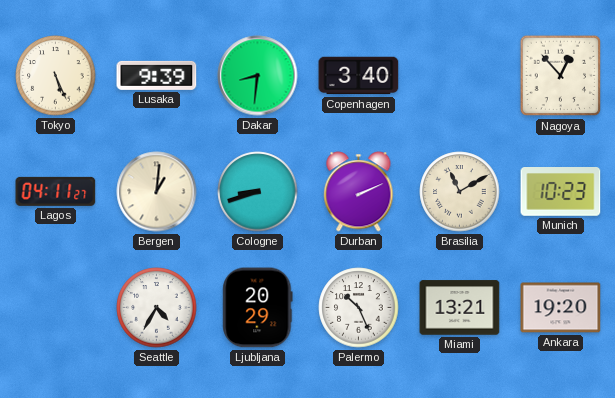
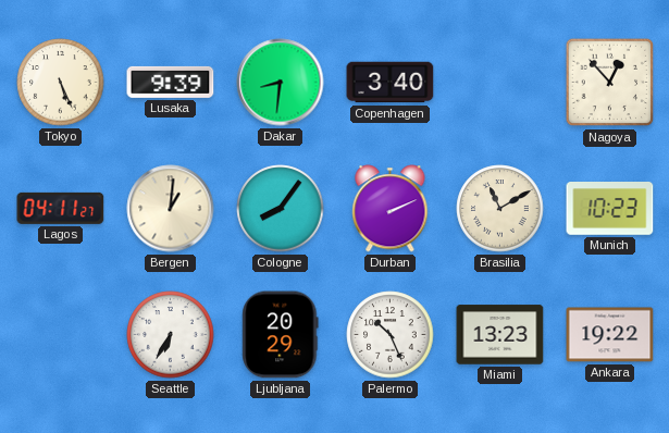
Cologne: 8:42 -> 8:06 (281, 209)
Seattle: 4:35 -> 6:35 (171, 335)
Miami: 13:21 -> 13:23 (500, 335)
Ankara: 19:20 -> 19:22 (610, 335)
